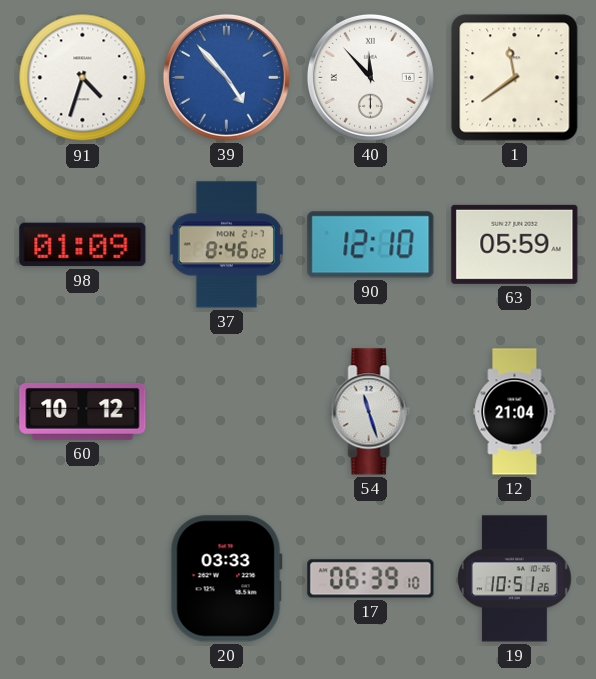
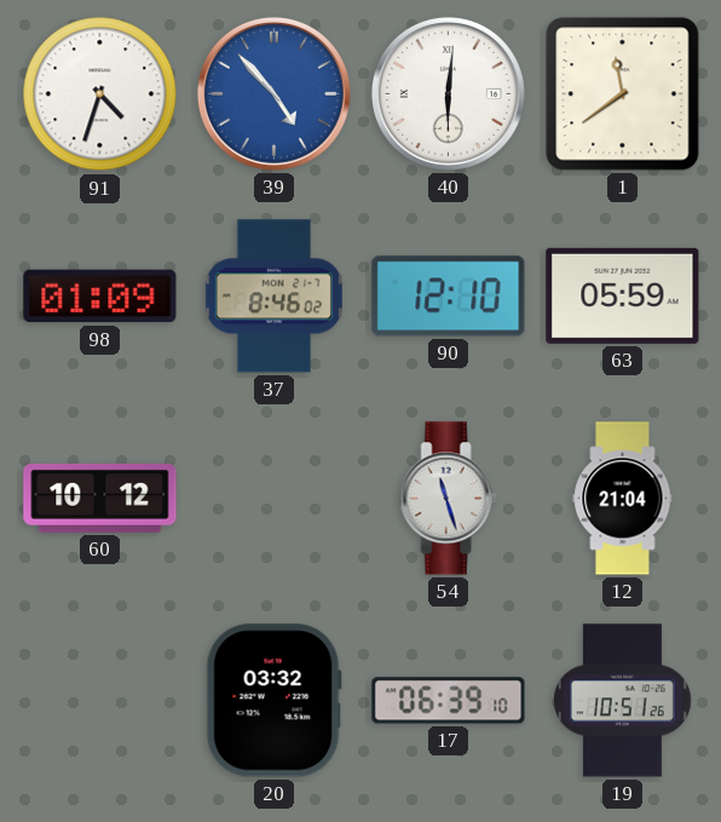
40: 11:53 -> 6:01 (448, 93)
20: 03:33 -> 03:32 (273, 701)
